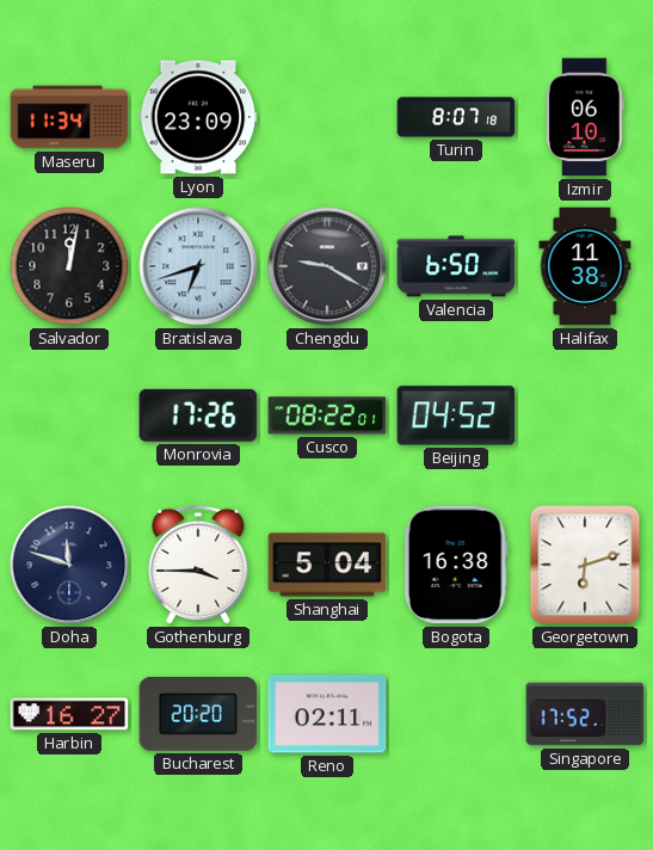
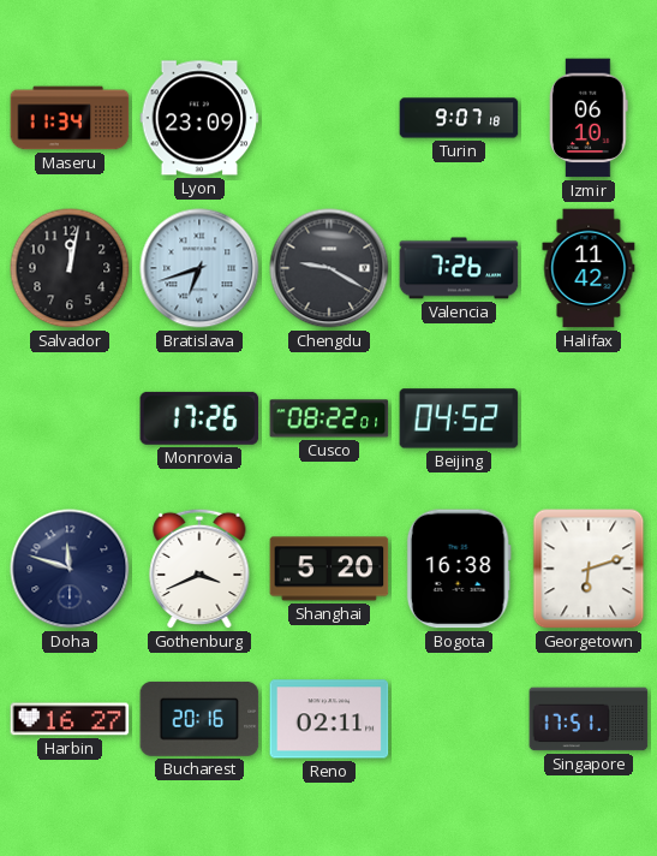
Turin: 8:07 -> 9:07 (459, 118)
Valencia: 6:50 -> 7:26 (459, 268)
Halifax: 11:38 -> 11:42 (589, 268)
Gothenburg: 3:45 -> 3:41 (199, 569)
Shanghai: 5:04 -> 5:20 (329, 569)
Bucharest: 20:20 -> 20:16 (199, 719)
Singapore: 17:52 -> 17:51 (589, 719)
